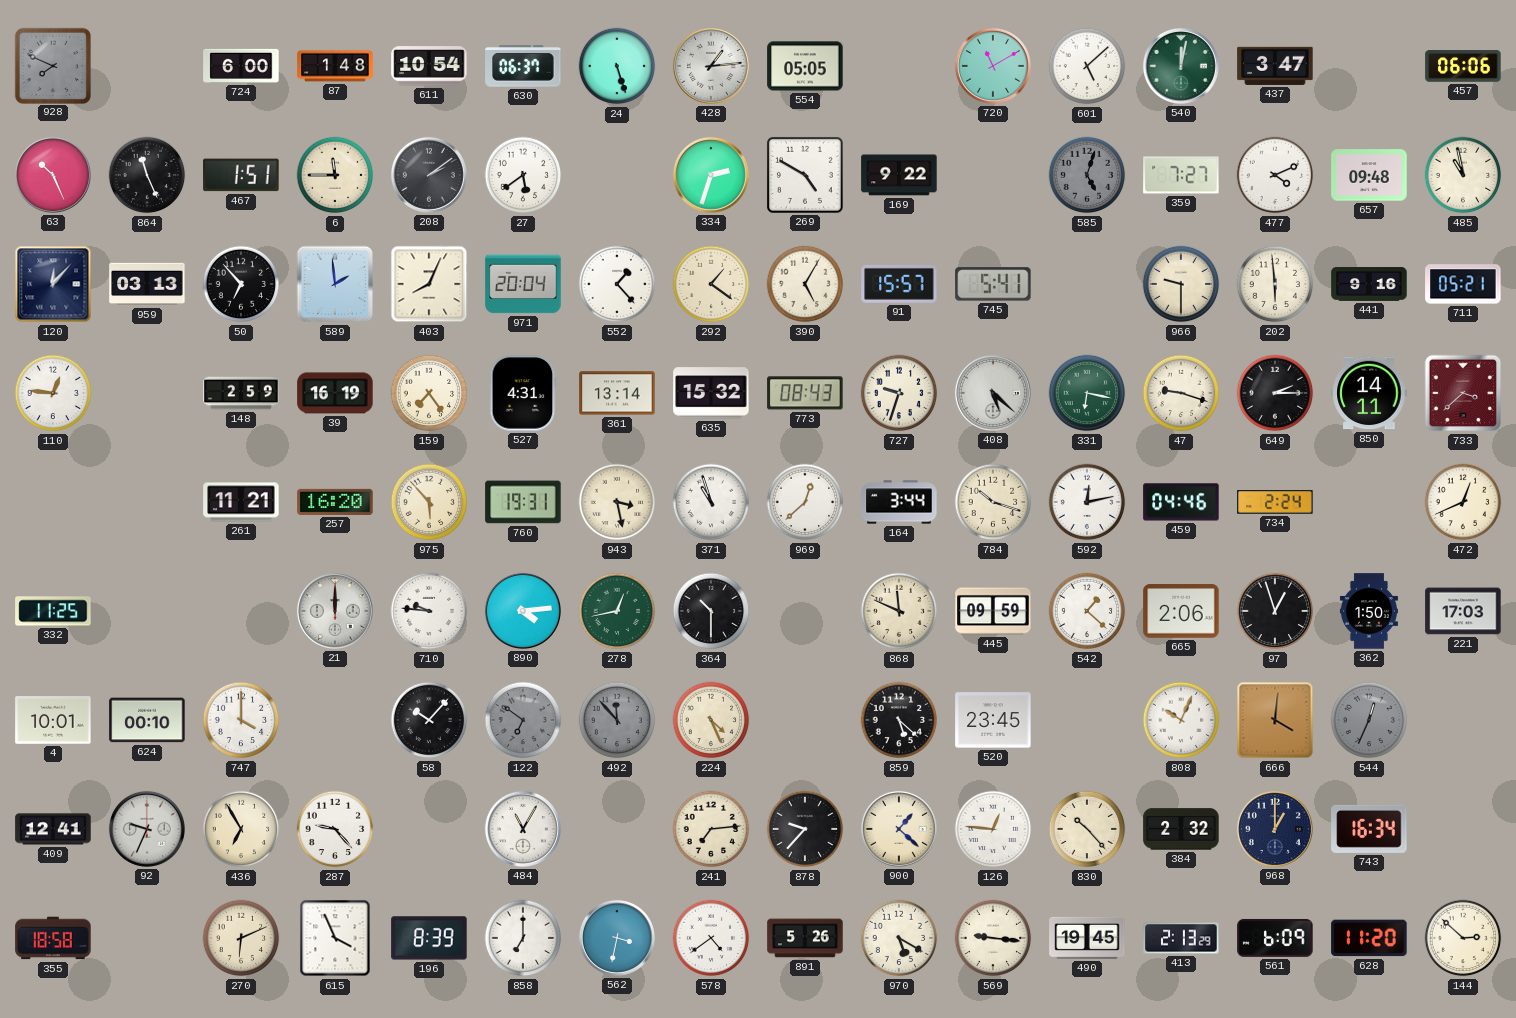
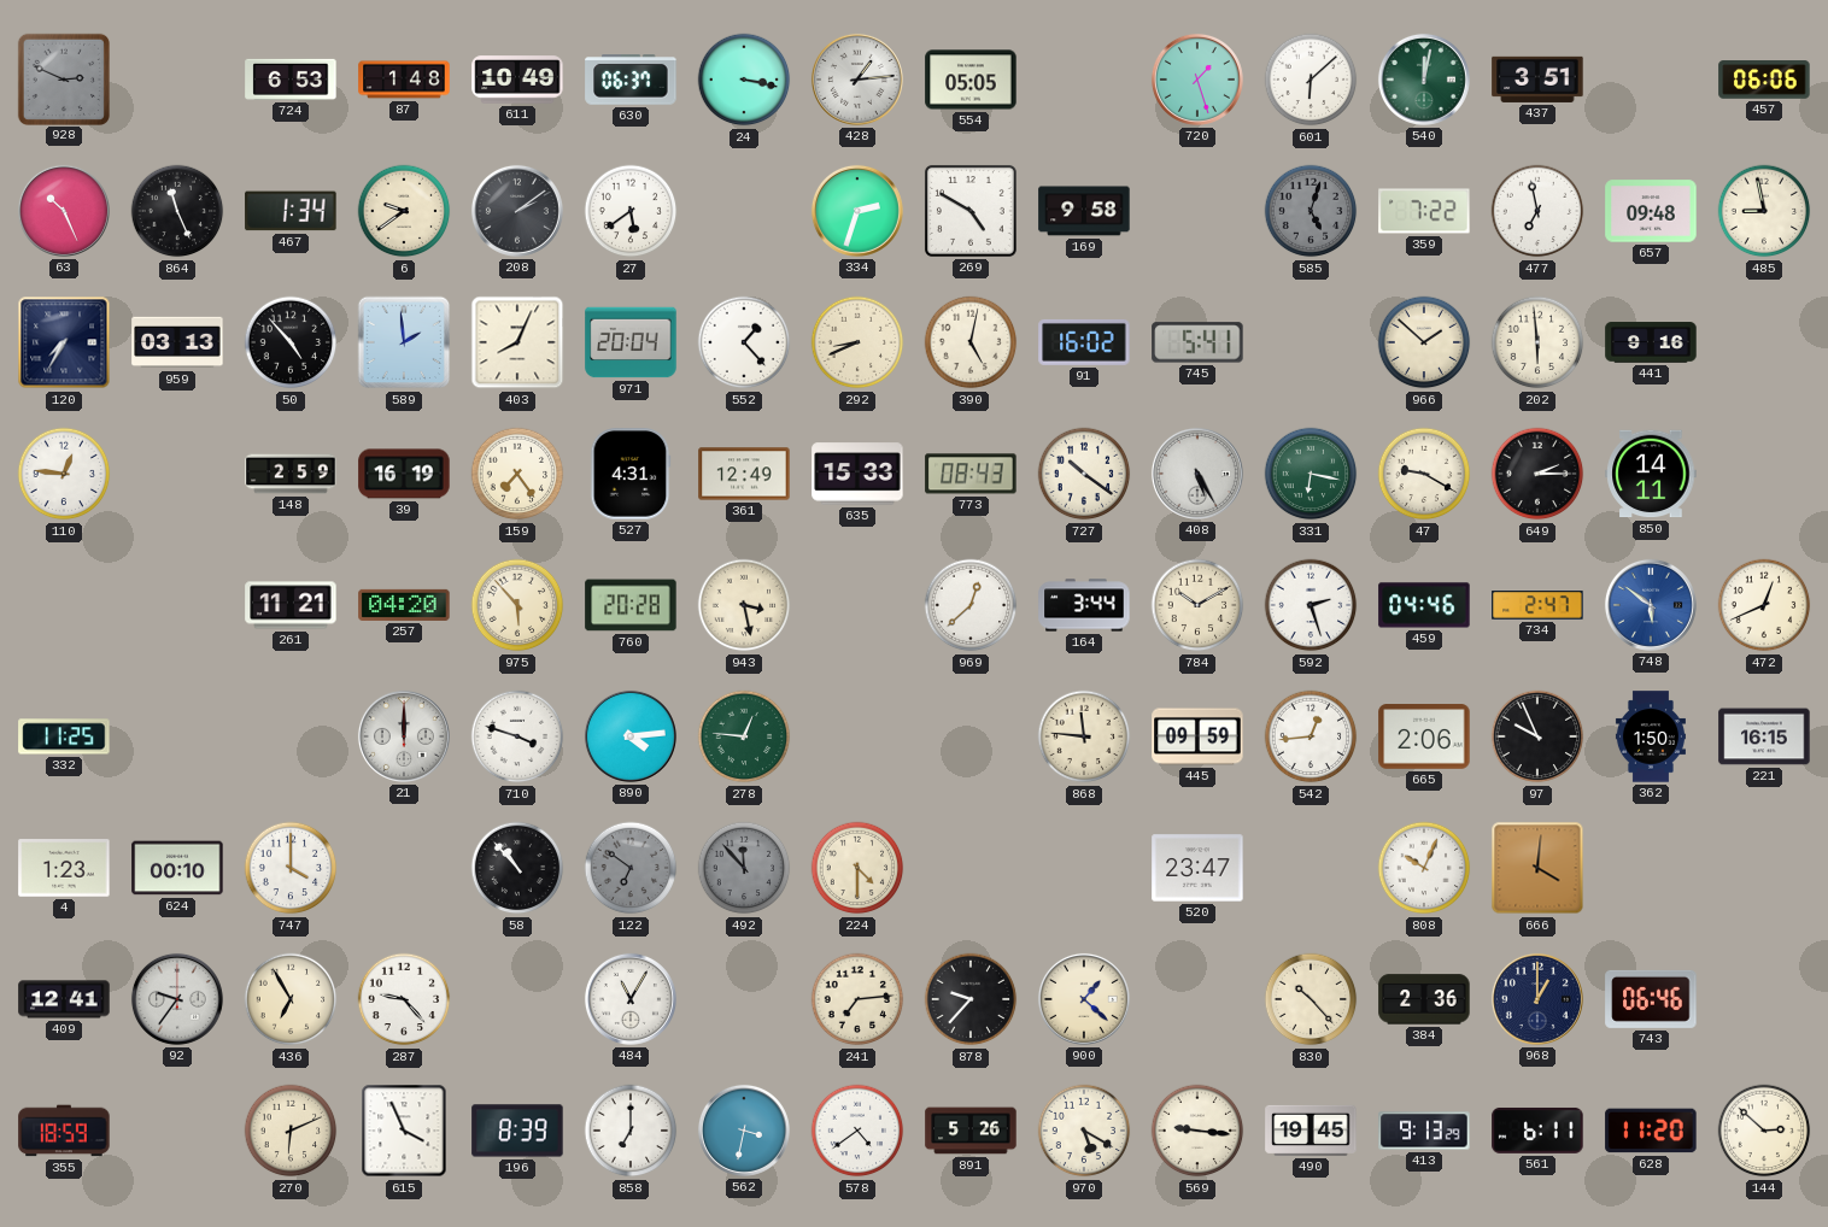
928: 7:49 -> 2:49 (63, 78)
724: 6:00 -> 6:53 (291, 80)
611: 10:54 -> 10:49 (517, 80)
24: 5:27 -> 3:17 (744, 80)
720: 11:10 -> 1:27 (1197, 80)
601: 5:08 -> 6:08 (1311, 80)
437: 3:47 -> 3:51 (1537, 80)
467: 1:51 -> 1:34 (291, 211)
6: 11:45 -> 9:39 (404, 211)
169: 9:22 -> 9:58 (1084, 211)
359: 7:27 -> 7:22 (1424, 211)
477: 4:11 -> 6:58 (1537, 211)
485: 10:58 -> 8:58 (1764, 211)
120: 12:07 -> 7:35 (64, 342)
50: 6:53 -> 4:53 (291, 342)
292: 1:21 -> 8:41 (857, 342)
390: 5:05 -> 5:02 (971, 342)
91: 15:57 -> 16:02 (1084, 342)
966: 9:30 -> 1:52 (1424, 342)
711: 05:21 -> none (1463, 284)
361: 13:14 -> 12:49 (744, 474)
635: 15:32 -> 15:33 (857, 474)
727: 9:33 -> 10:21 (1084, 474)
408: 5:22 -> 5:25 (1197, 474)
47: 9:18 -> 9:20 (1424, 474)
733: 3:38 -> none (1463, 393)
257: 16:20 -> 04:20 (404, 605)
760: 19:31 -> 20:28 (631, 605)
371: 10:57 -> none (711, 502)
784: 10:18 -> 10:10 (1197, 605)
592: 12:13 -> 2:27 (1311, 605)
734: 2:24 -> 2:47 (1537, 605)
748: none -> 5:51 (1651, 605)
710: 9:46 -> 3:48 (517, 736)
278: 12:43 -> 12:46 (744, 736)
364: 10:30 -> none (711, 611)
868: 11:49 -> 11:46 (1084, 736)
542: 1:22 -> 12:44 (1311, 736)
97: 12:57 -> 9:56 (1537, 736)
221: 17:03 -> 16:15 (1764, 736)
4: 10:01 -> 1:23 (64, 868)
58: 10:07 -> 10:53 (517, 868)
224: 4:26 -> 4:30 (857, 868)
859: 5:22 -> none (899, 720)
520: 23:45 -> 23:47 (1197, 868)
544: 12:34 -> none (1369, 720)
92: 9:34 -> 9:36 (177, 999)
126: 12:46 -> none (993, 829)
384: 2:32 -> 2:36 (1424, 999)
743: 16:34 -> 06:46 (1651, 999)
355: 18:58 -> 18:59 (64, 1131)
413: 2:13 -> 9:13 (1424, 1131)
561: 6:09 -> 6:11 (1537, 1131)
